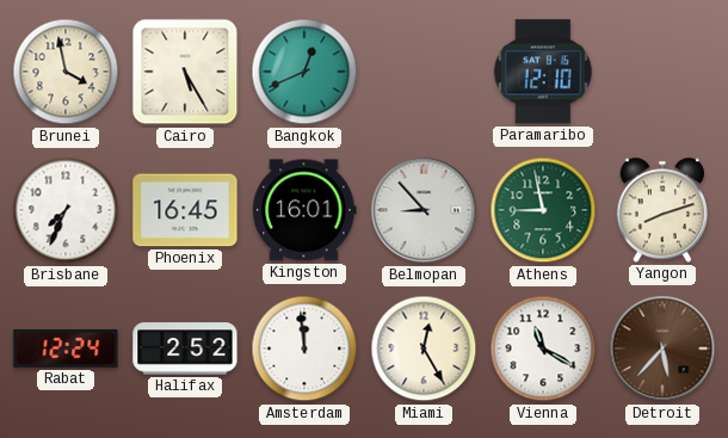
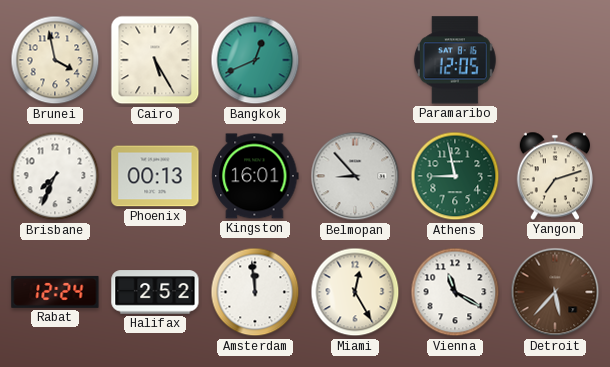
Paramaribo: 12:10 -> 12:05 (455, 60)
Phoenix: 16:45 -> 00:13 (155, 176)
Yangon: 8:12 -> 7:12 (554, 176)
